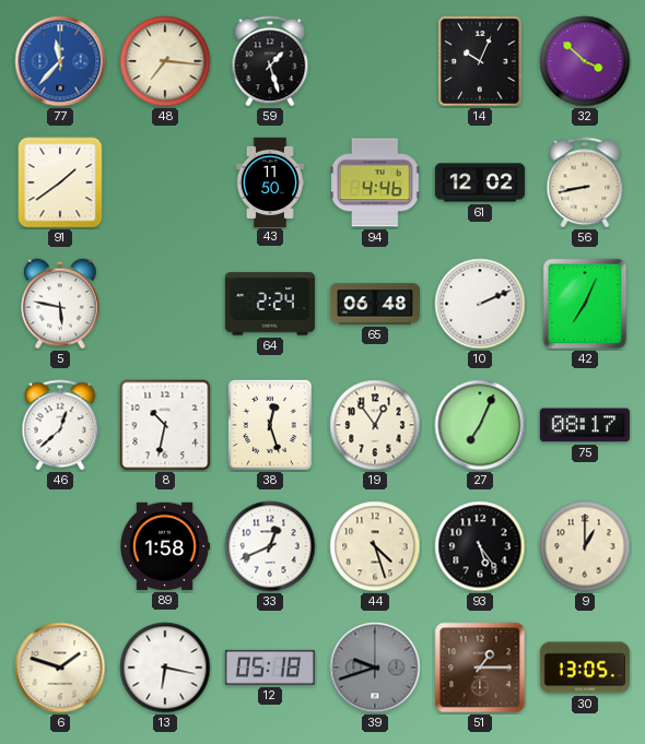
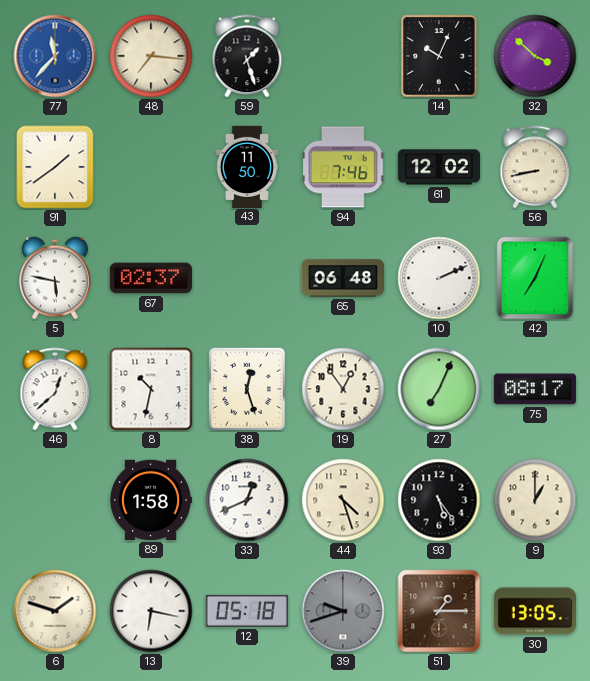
94: 4:46 -> 7:46 (343, 167)
67: none -> 02:37 (151, 278)
64: 2:24 -> none (270, 304)
